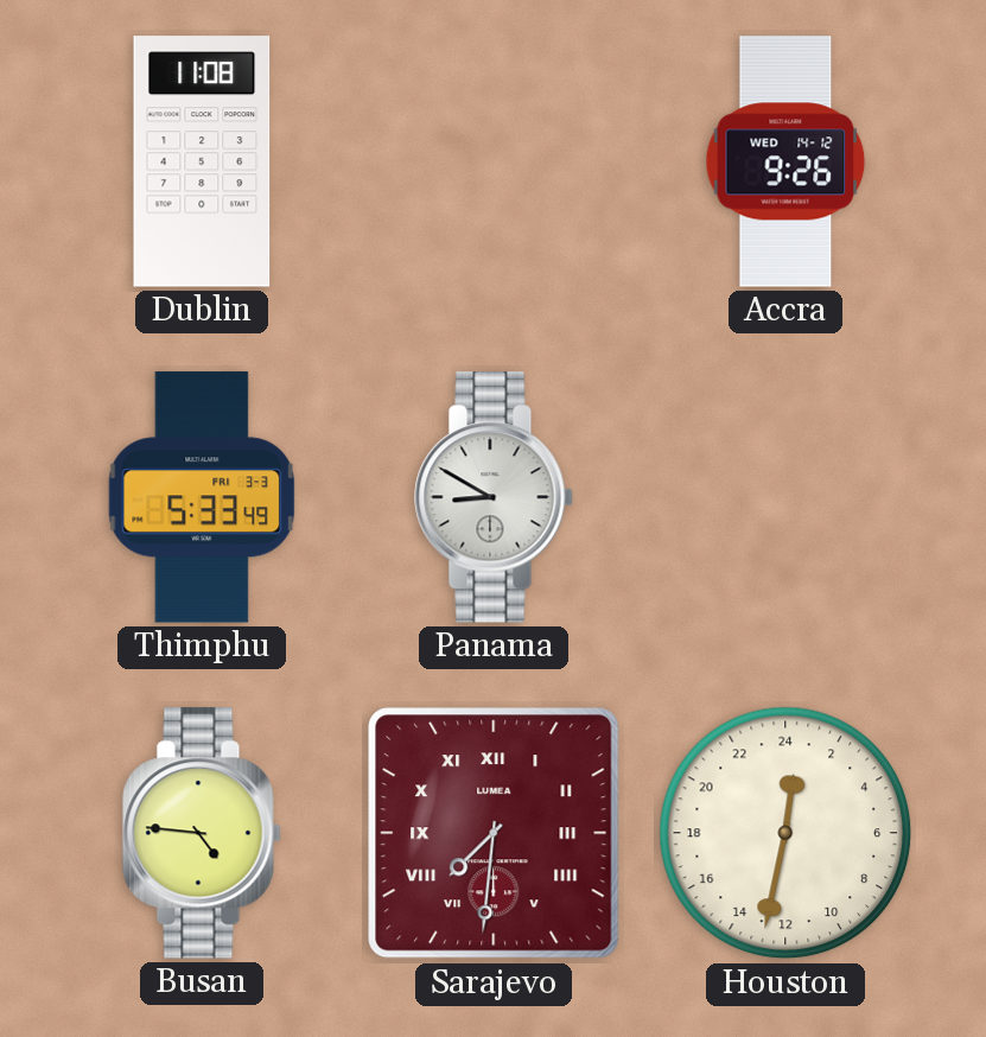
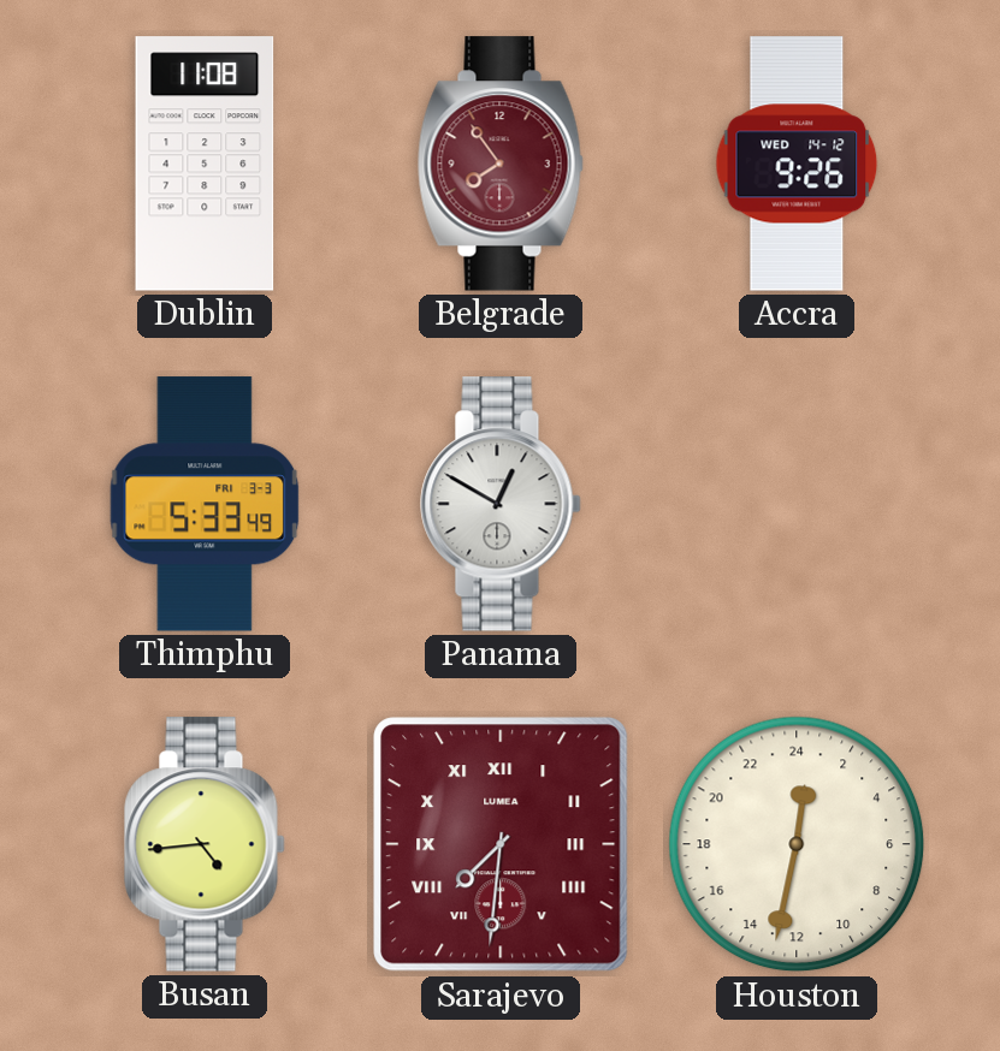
Belgrade: none -> 7:54 (501, 164)
Panama: 8:50 -> 12:50 (501, 504)
Busan: 4:46 -> 4:44 (205, 844)
